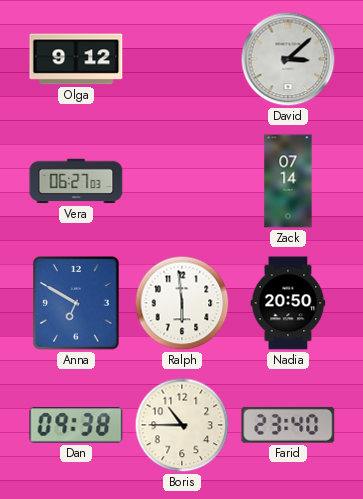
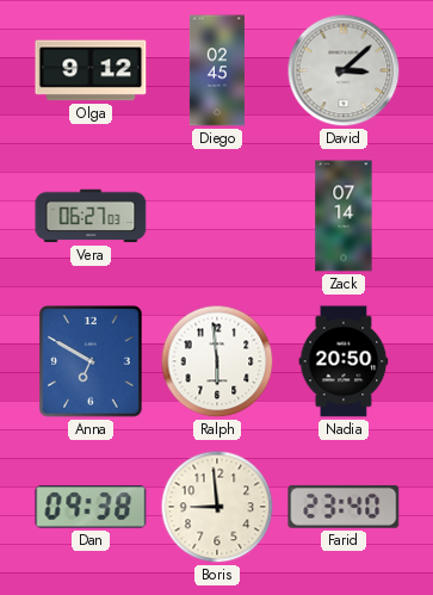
Diego: none -> 02:45 (217, 70)
Boris: 10:45 -> 8:59 (217, 507)
